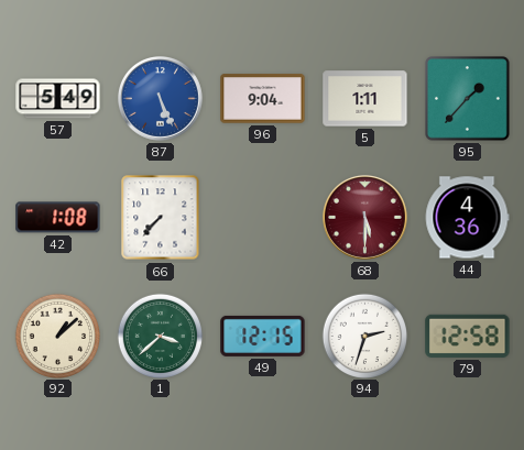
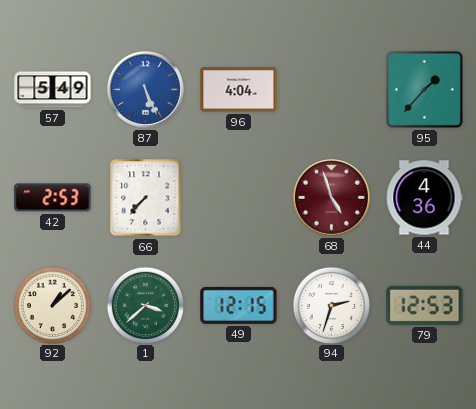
96: 9:04 -> 4:04 (239, 90)
5: 1:11 -> none (365, 99)
42: 1:08 -> 2:53 (53, 198)
68: 5:30 -> 4:57 (331, 197)
79: 12:58 -> 12:53 (425, 305)
